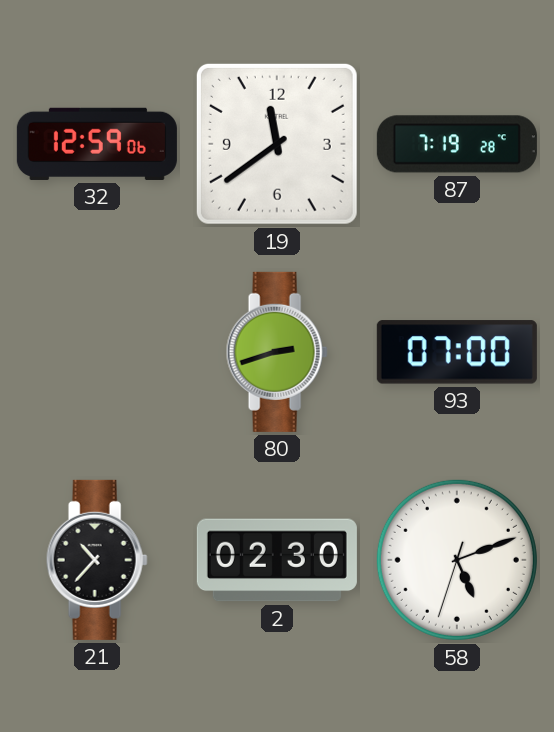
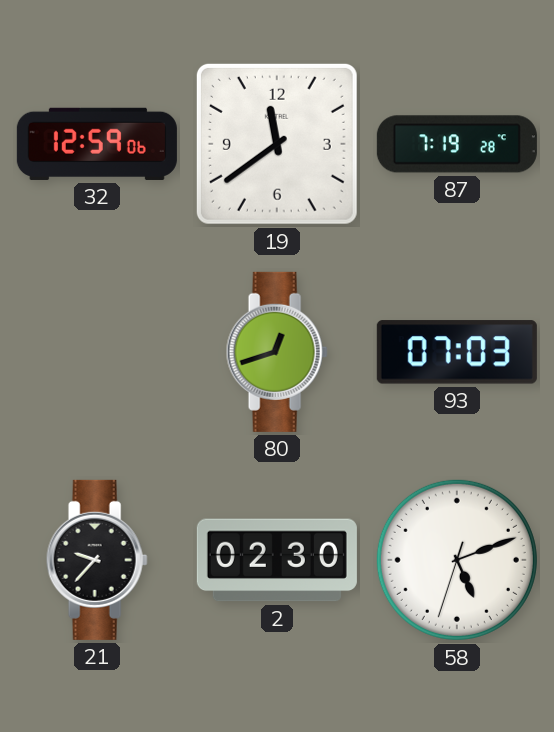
80: 2:42 -> 12:42 (277, 352)
93: 07:00 -> 07:03 (457, 352)
21: 10:37 -> 9:37 (97, 560)
